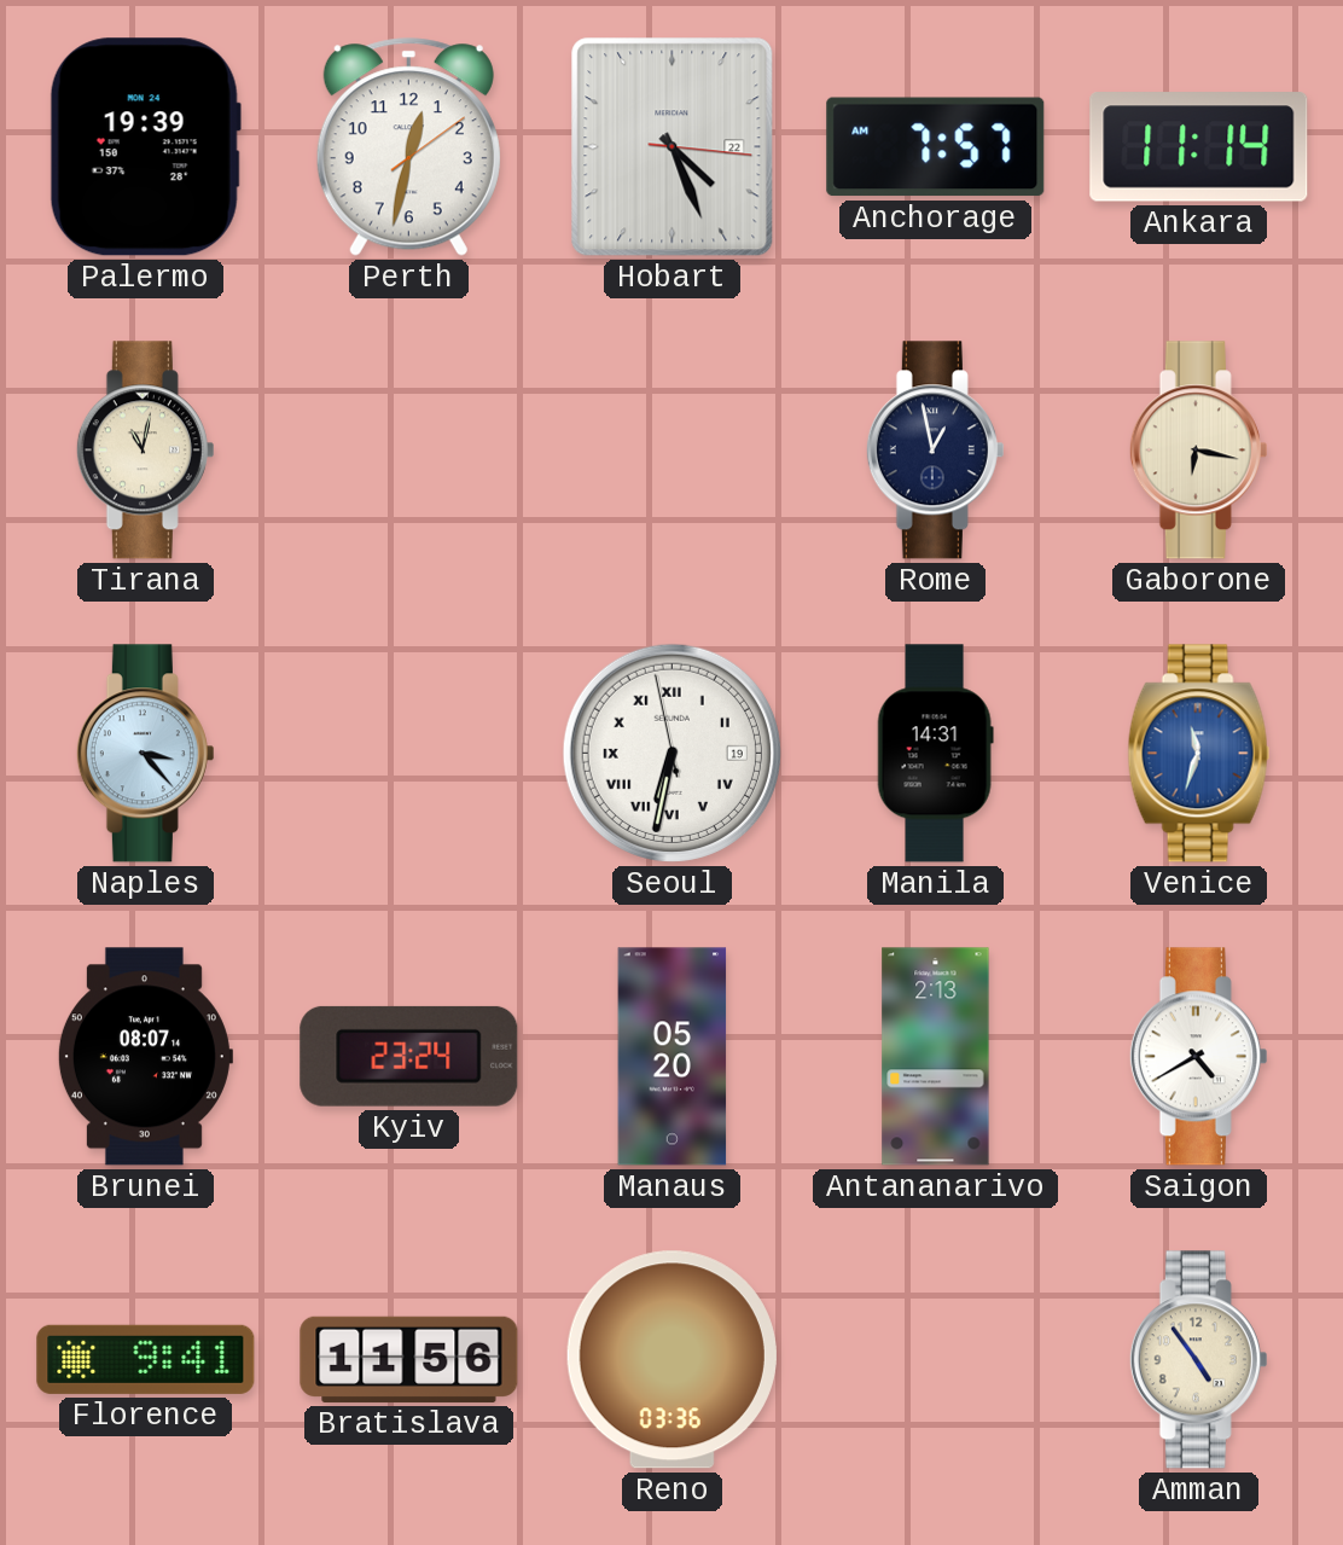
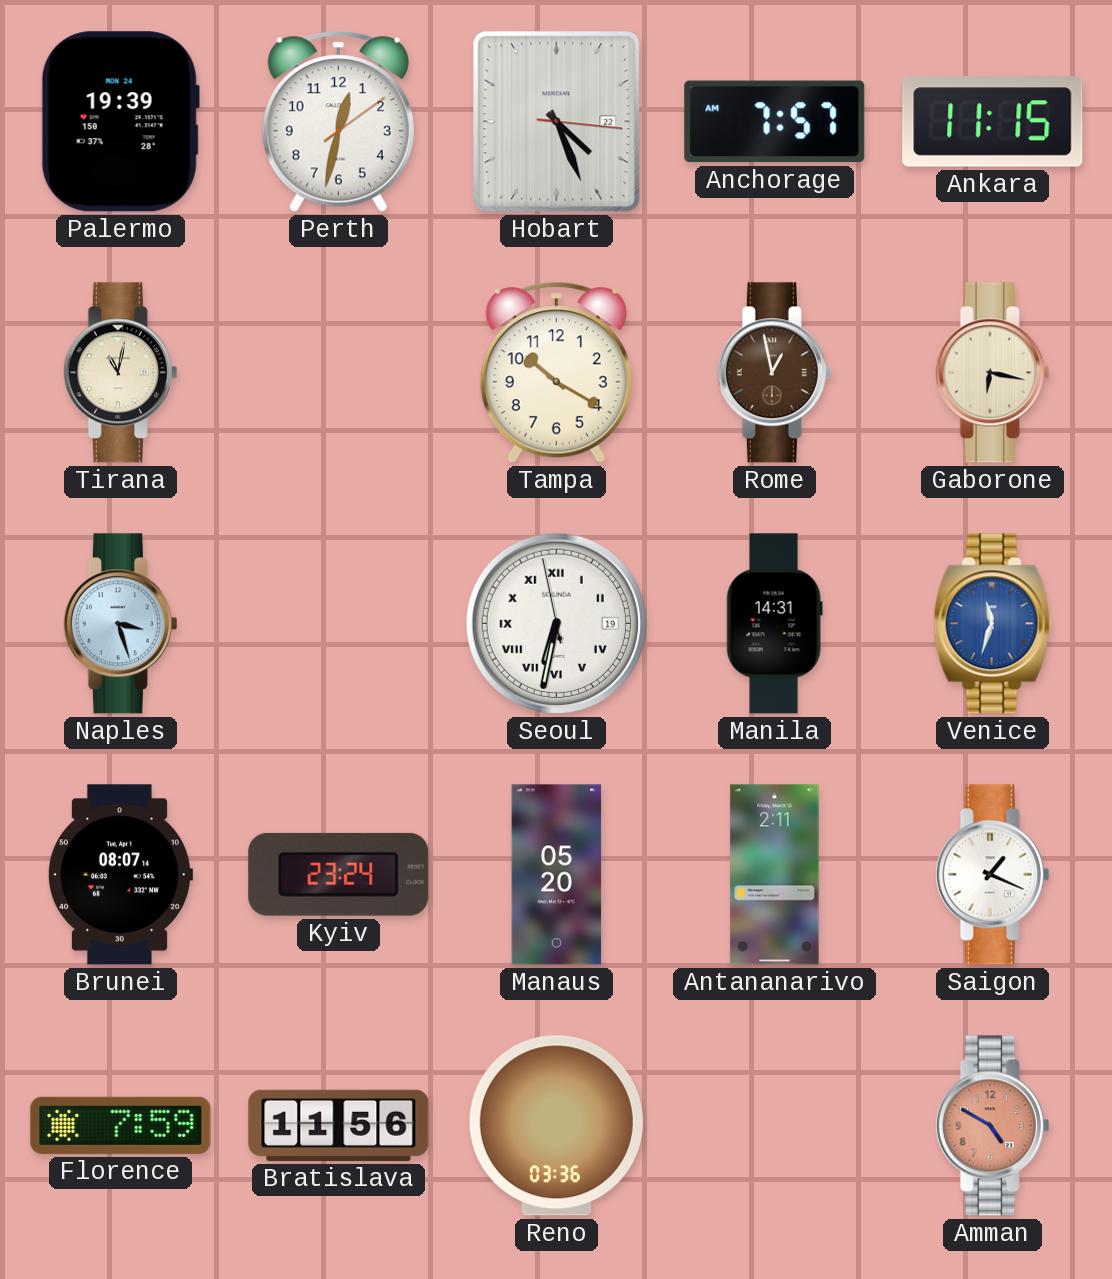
Ankara: 11:14 -> 11:15 (993, 122)
Tampa: none -> 10:20 (556, 373)
Rome dial: navy -> brown (774, 373)
Naples: 3:23 -> 3:27 (120, 624)
Antananarivo: 2:13 -> 2:11 (775, 875)
Saigon: 4:40 -> 1:19 (992, 875)
Florence: 9:41 -> 7:59 (121, 1125)
Amman: 4:54 -> 4:50 (992, 1126)
Amman dial: cream -> salmon (992, 1126)
